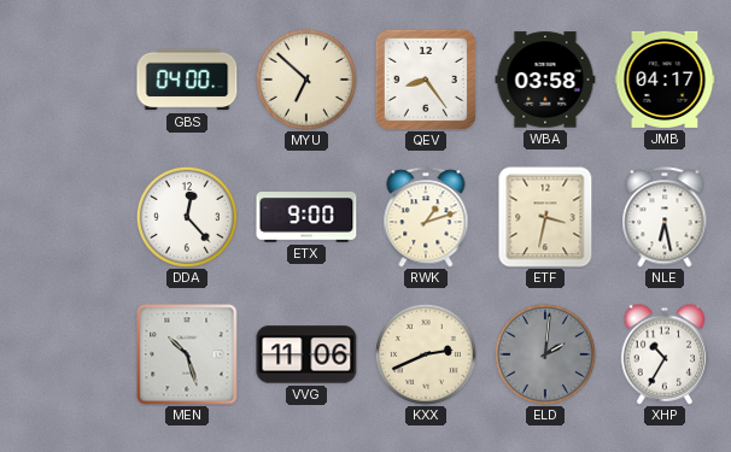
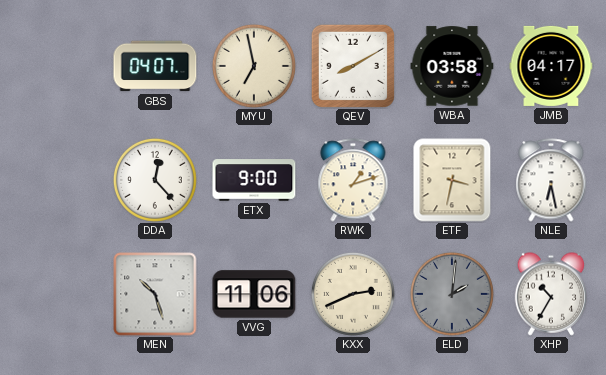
GBS: 04:00 -> 04:07 (155, 66)
MYU: 6:52 -> 6:58 (254, 66)
QEV: 8:24 -> 8:10 (353, 66)
